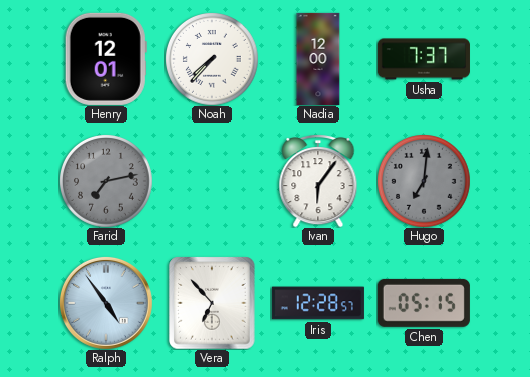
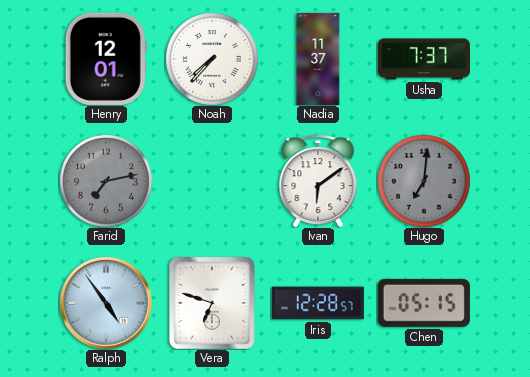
Nadia: 12:00 -> 11:37 (318, 59)
Ivan: 6:06 -> 6:09 (318, 181)
Vera: 6:53 -> 6:48 (212, 303)
